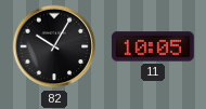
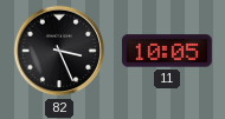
82: 10:05 -> 3:26 (59, 51)
